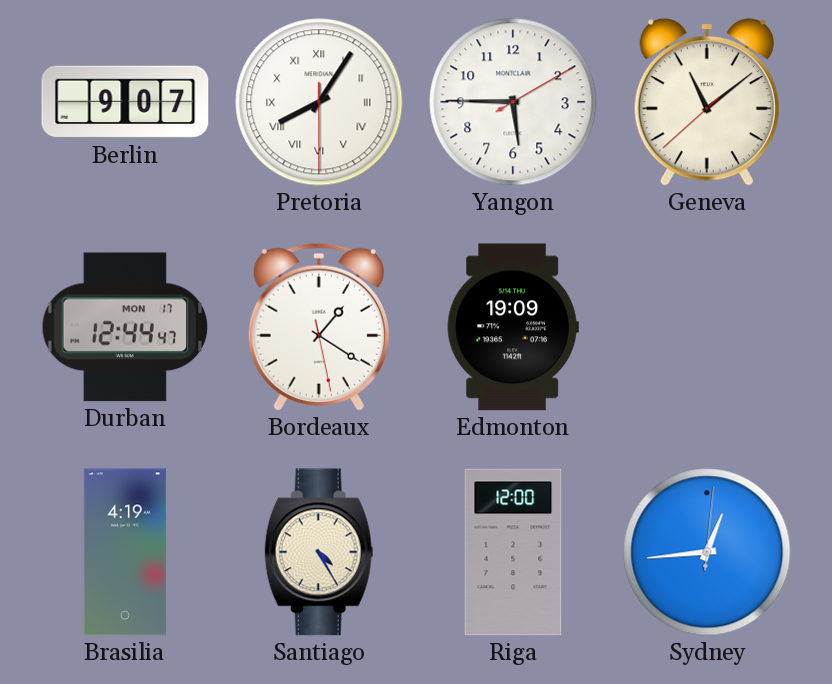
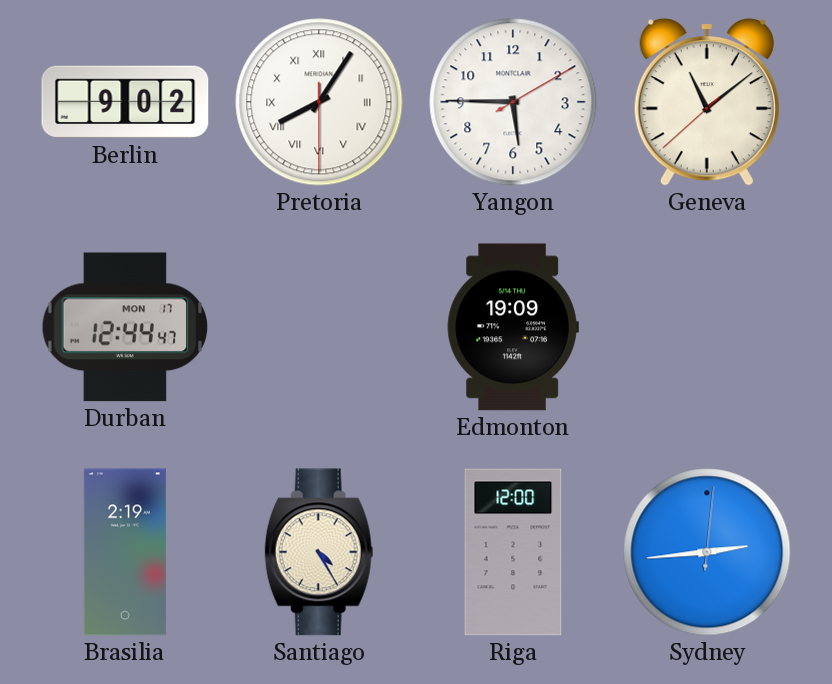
Berlin: 9:07 -> 9:02 (125, 102)
Bordeaux: 1:20 -> none (319, 327)
Brasilia: 4:19 -> 2:19 (125, 552)
Sydney: 12:44 -> 2:44 (707, 552)
